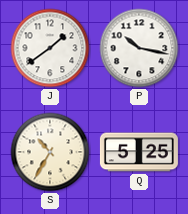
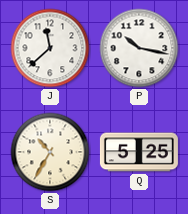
J: 1:39 -> 11:38 (50, 48)
